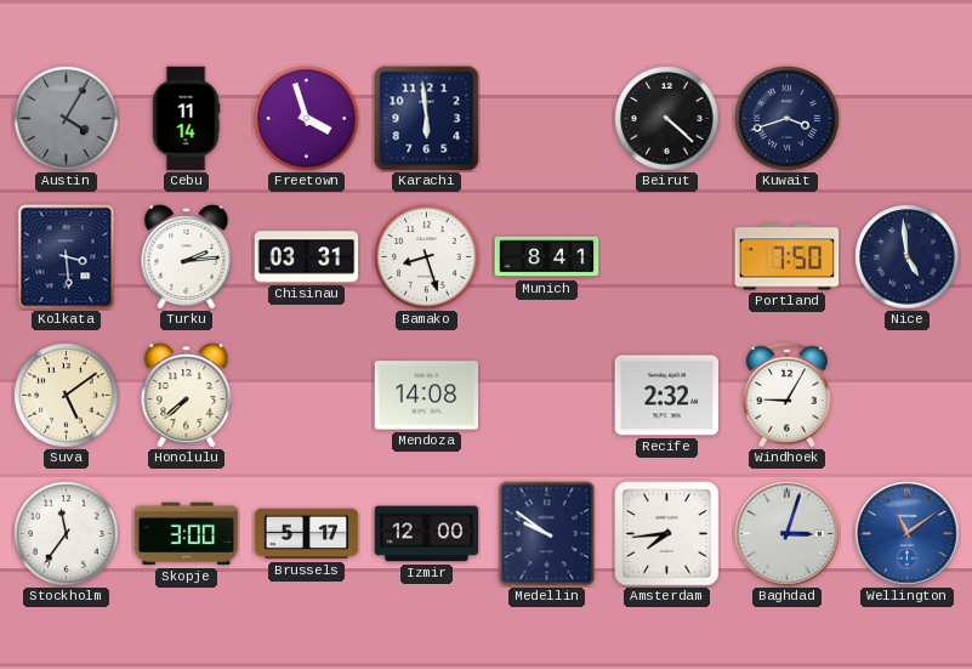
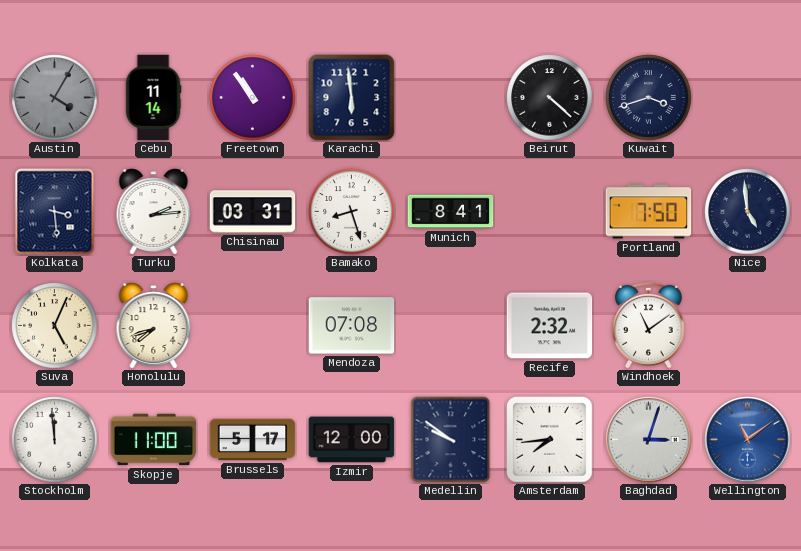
Freetown: 3:57 -> 10:54 (253, 98)
Suva: 5:09 -> 5:04 (55, 326)
Honolulu: 7:38 -> 7:42 (154, 326)
Mendoza: 14:08 -> 07:08 (352, 326)
Windhoek: 9:05 -> 11:09 (649, 325)
Stockholm: 11:36 -> 11:59 (55, 440)
Skopje: 3:00 -> 11:00 (154, 440)
